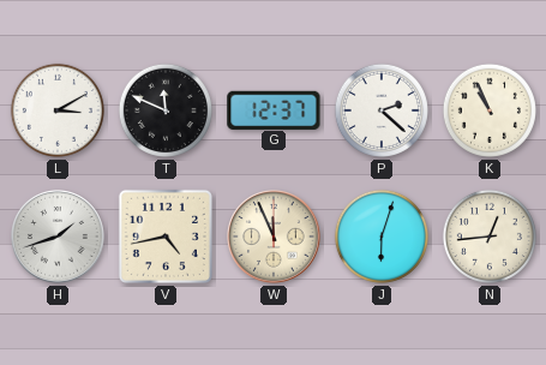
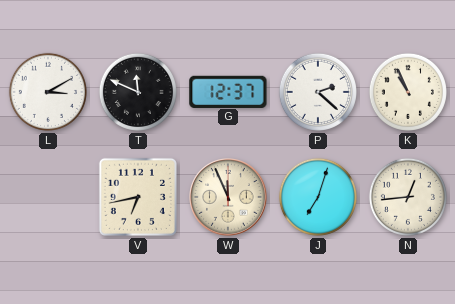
H: 1:42 -> none (59, 238)
V: 4:43 -> 6:43 (138, 197)
J: 6:03 -> 7:03 (318, 197)
